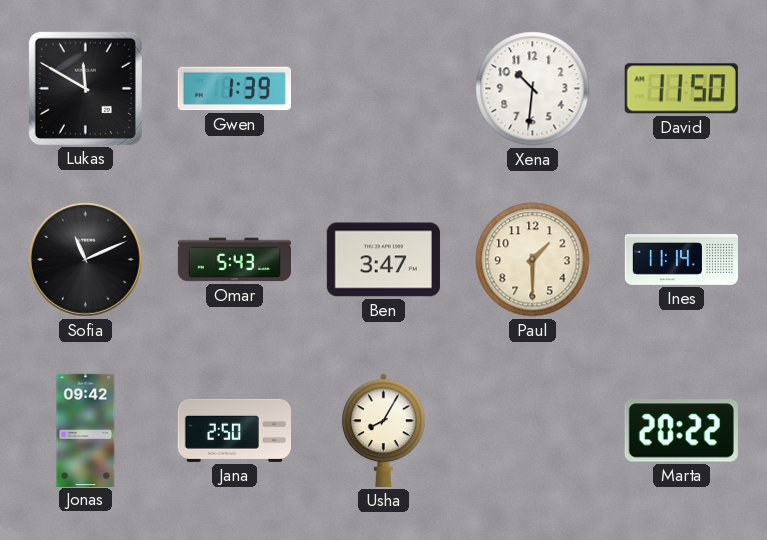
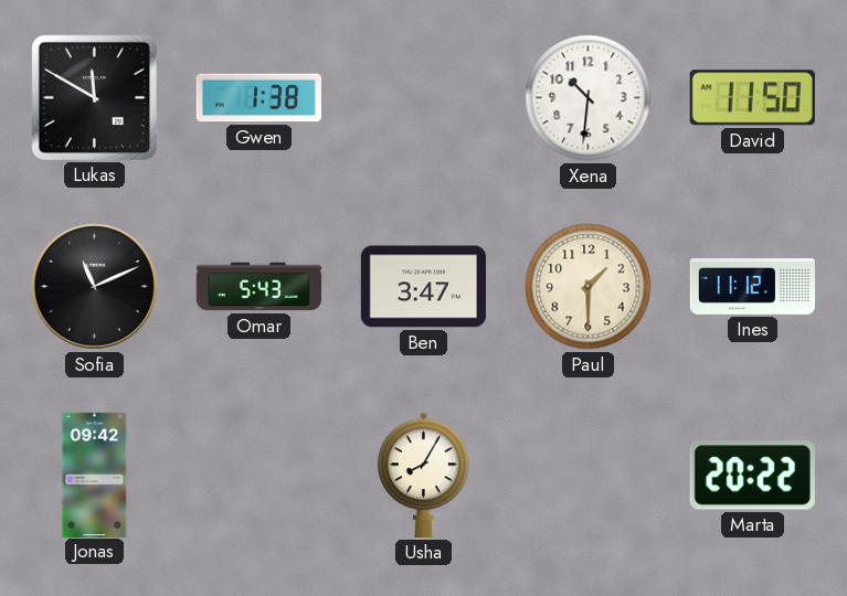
Gwen: 1:39 -> 1:38 (258, 98)
Ines: 11:14 -> 11:12 (753, 287)
Jana: 2:50 -> none (234, 430)
